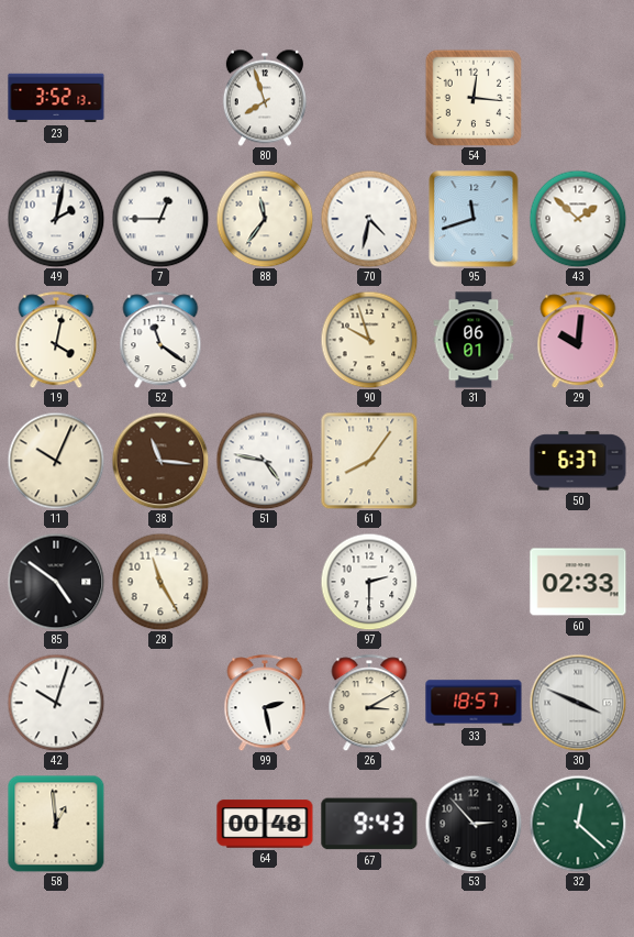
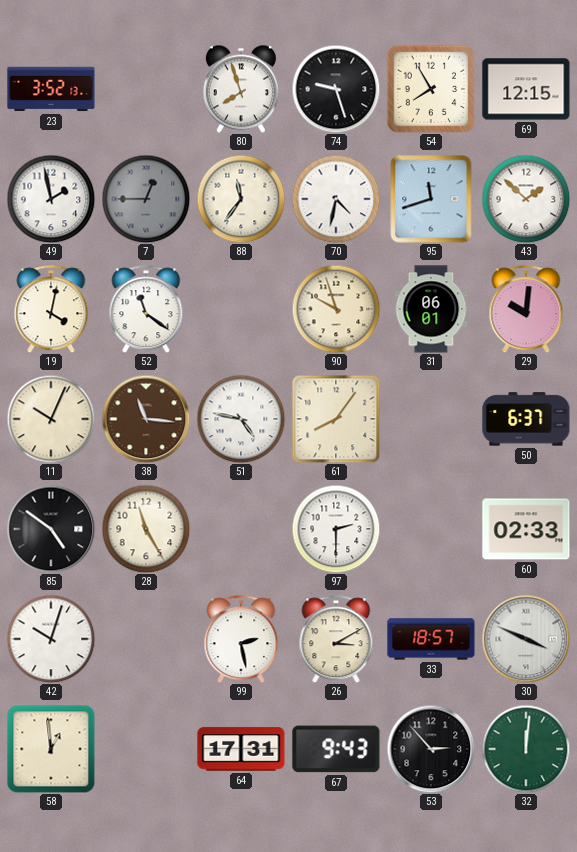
74: none -> 9:27 (336, 89)
54: 12:16 -> 7:55 (431, 89)
69: none -> 12:15 (526, 89)
49: 2:02 -> 1:58 (51, 199)
7 dial: white -> grey (146, 199)
64: 00:48 -> 17:31 (241, 749)
32: 12:22 -> 12:01 (526, 749)
